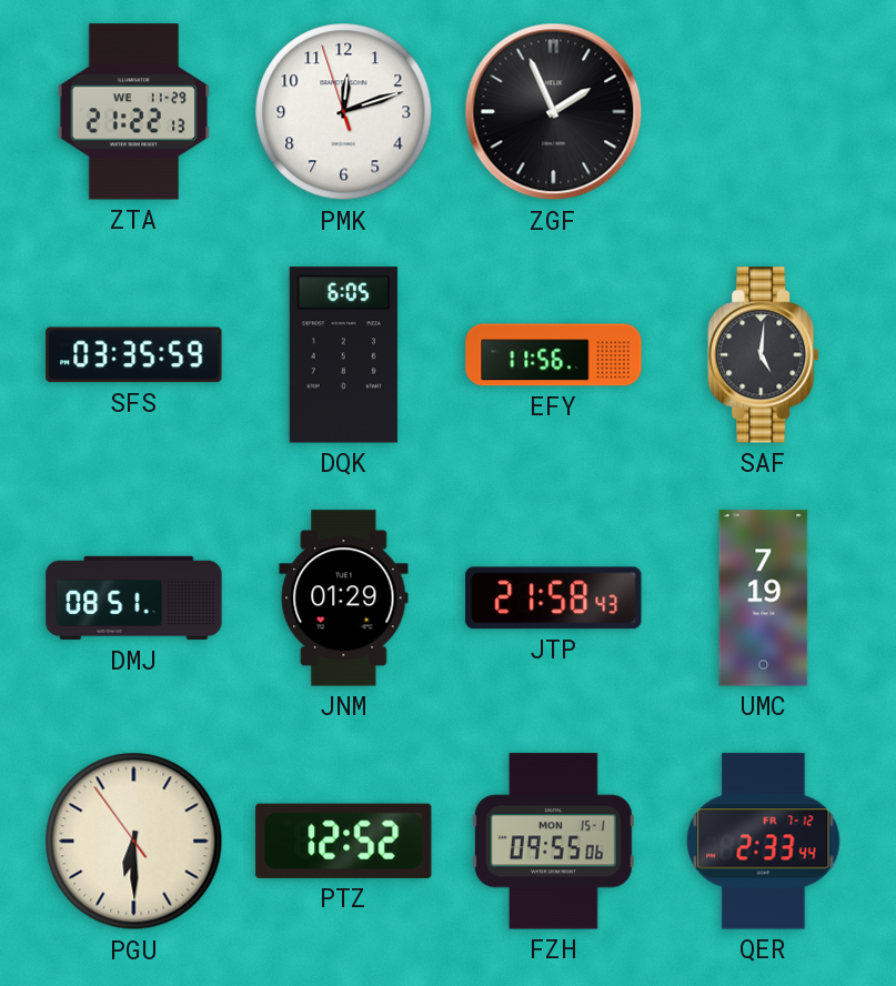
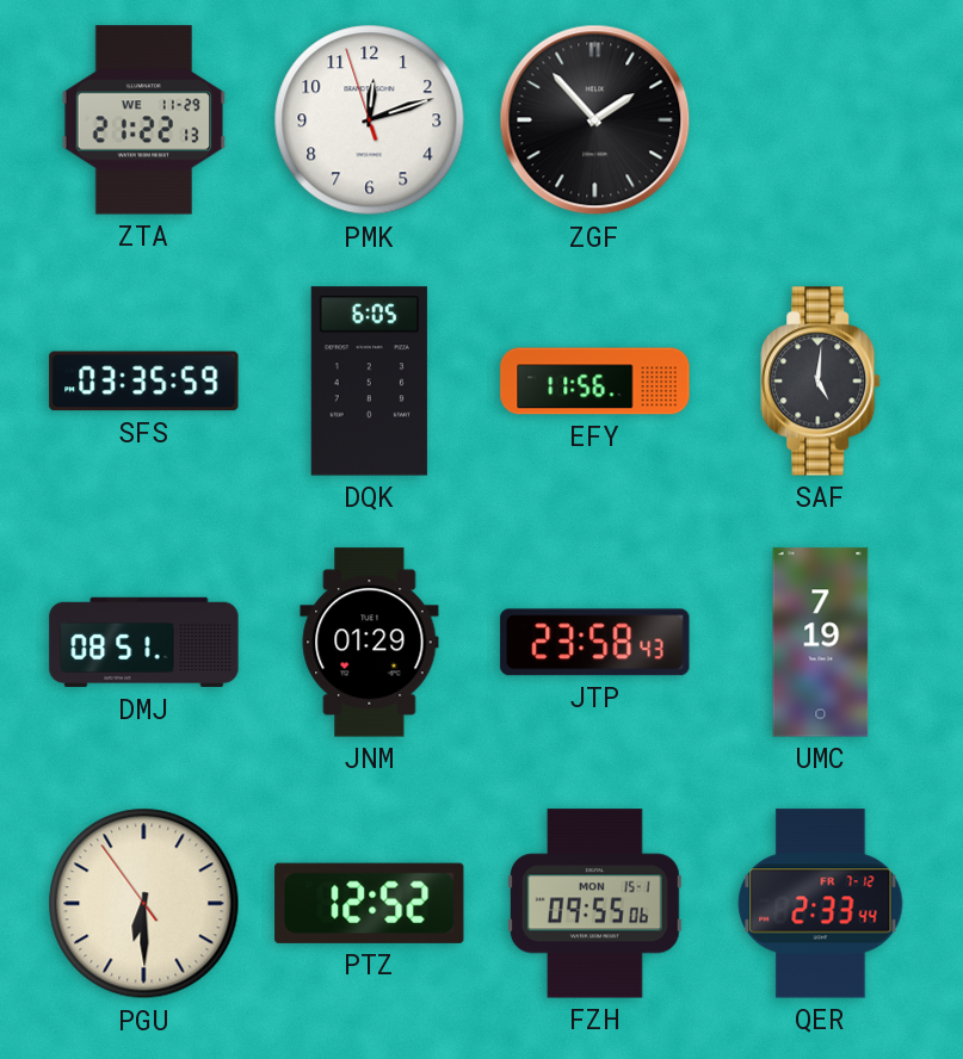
ZGF: 1:56 -> 1:53 (595, 120)
JTP: 21:58 -> 23:58 (595, 643)
